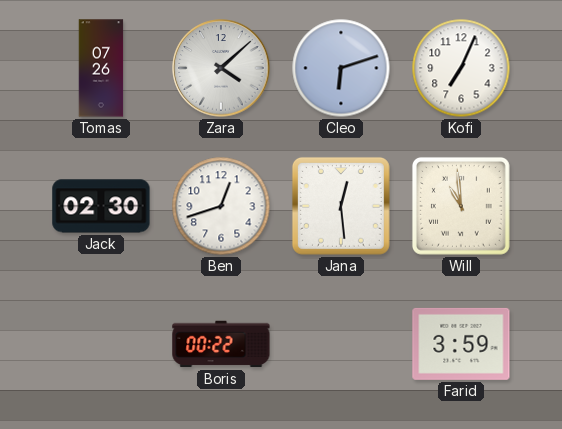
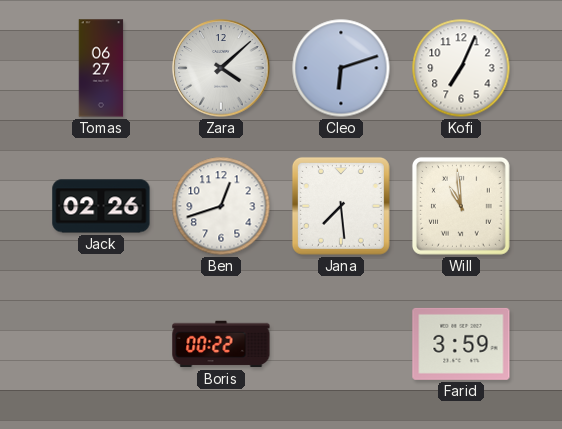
Tomas: 07:26 -> 06:27 (101, 68)
Jack: 02:30 -> 02:26 (101, 206)
Jana: 12:29 -> 7:29 (341, 206)
